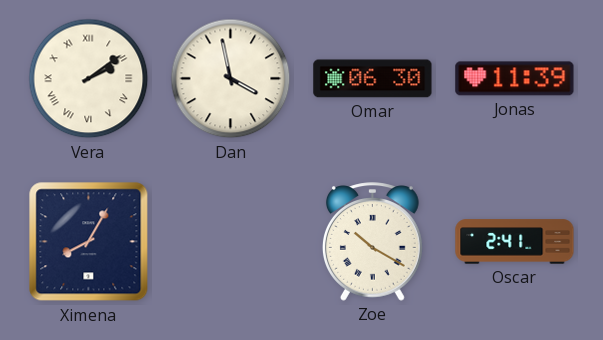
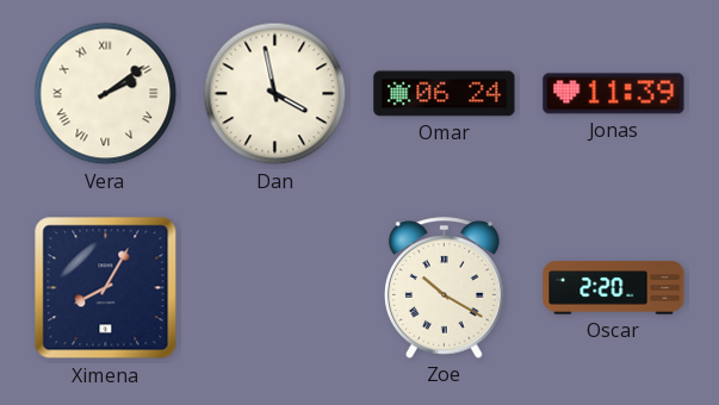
Omar: 06:30 -> 06:24 (445, 94)
Oscar: 2:41 -> 2:20 (614, 288)
